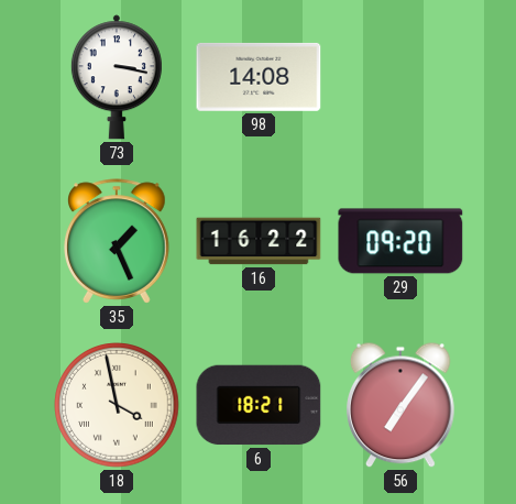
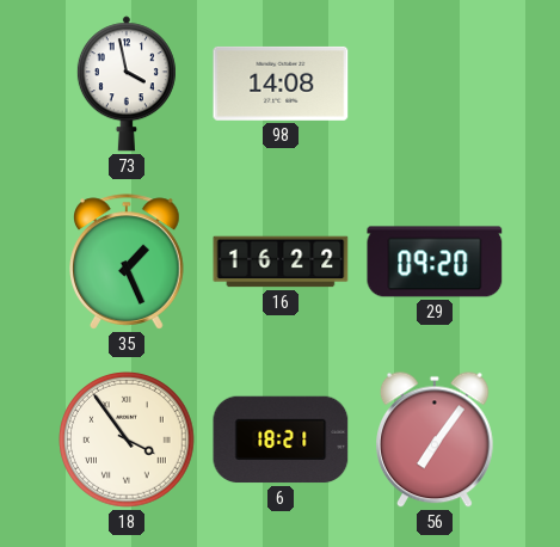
73: 3:17 -> 3:58 (127, 84)
18: 3:58 -> 3:54 (127, 440)
